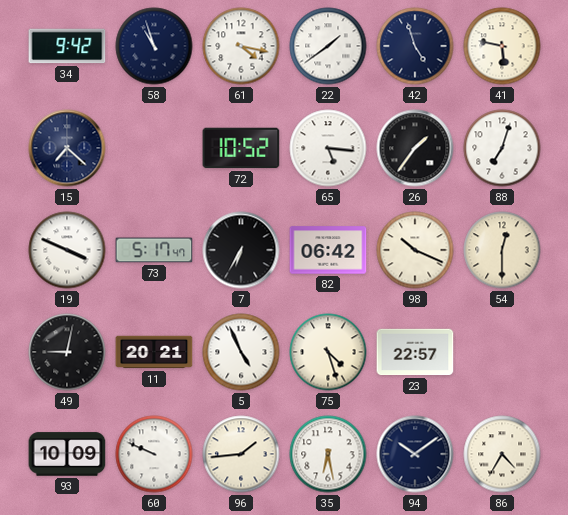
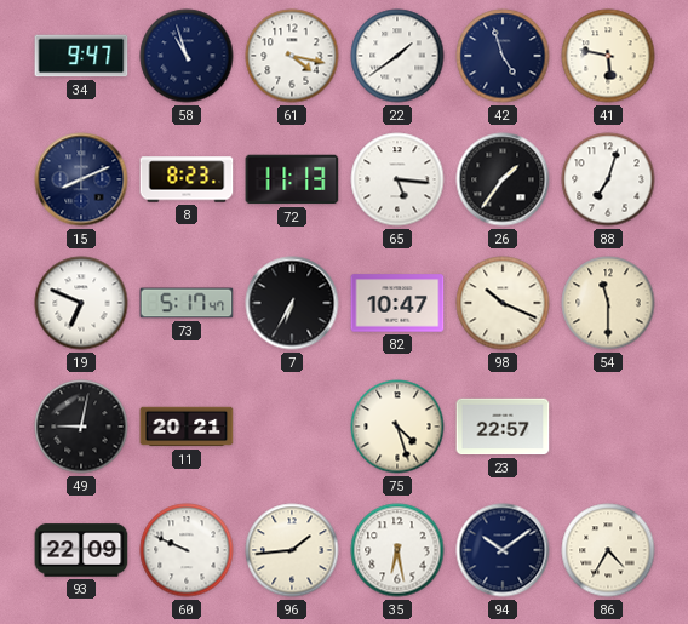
34: 9:42 -> 9:47 (81, 56)
15: 7:22 -> 8:11 (81, 179)
8: none -> 8:23 (187, 179)
72: 10:52 -> 11:13 (292, 179)
19: 3:49 -> 6:49 (81, 303)
82: 06:42 -> 10:47 (397, 303)
54: 12:30 -> 11:30 (608, 303)
5: 4:56 -> none (241, 352)
93: 10:09 -> 22:09 (81, 550)
